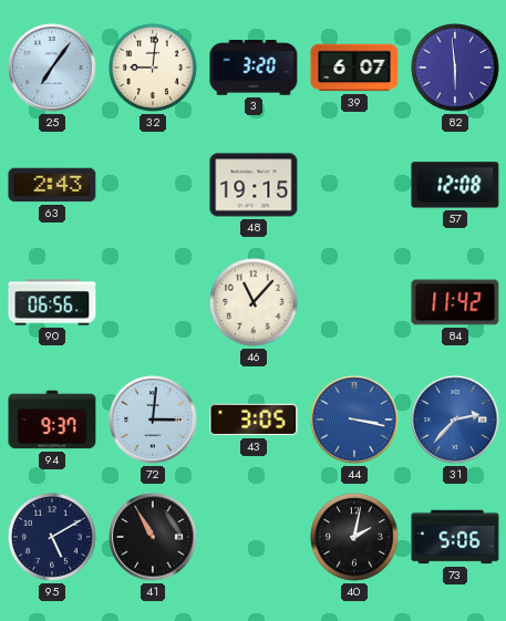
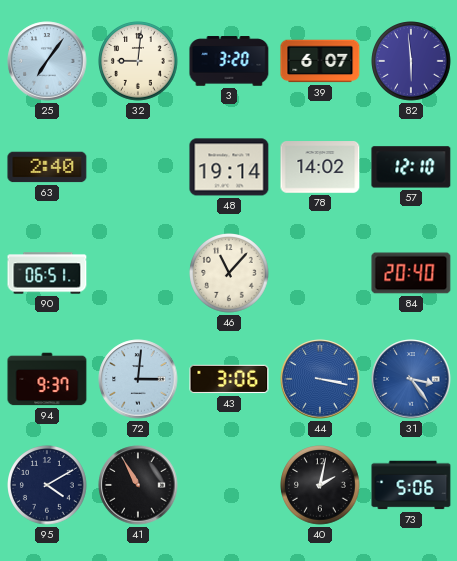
63: 2:43 -> 2:40 (47, 167)
48: 19:15 -> 19:14 (229, 167)
78: none -> 14:02 (320, 167)
57: 12:08 -> 12:10 (411, 167)
90: 06:56 -> 06:51 (47, 273)
84: 11:42 -> 20:40 (411, 273)
43: 3:05 -> 3:06 (229, 379)
31: 2:37 -> 3:24 (411, 379)
95: 5:10 -> 4:10 (47, 485)
